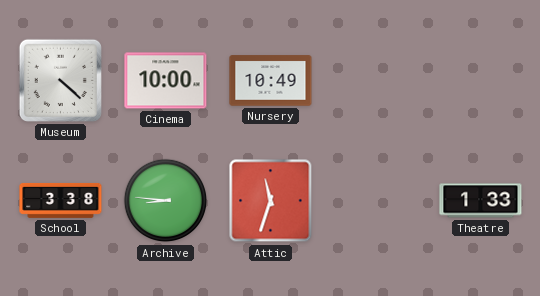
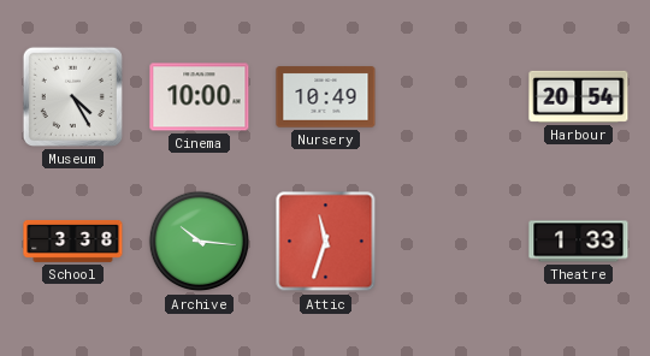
Museum: 4:22 -> 4:25 (72, 96)
Harbour: none -> 20:54 (579, 96)
Archive: 8:46 -> 10:16 (200, 242)
